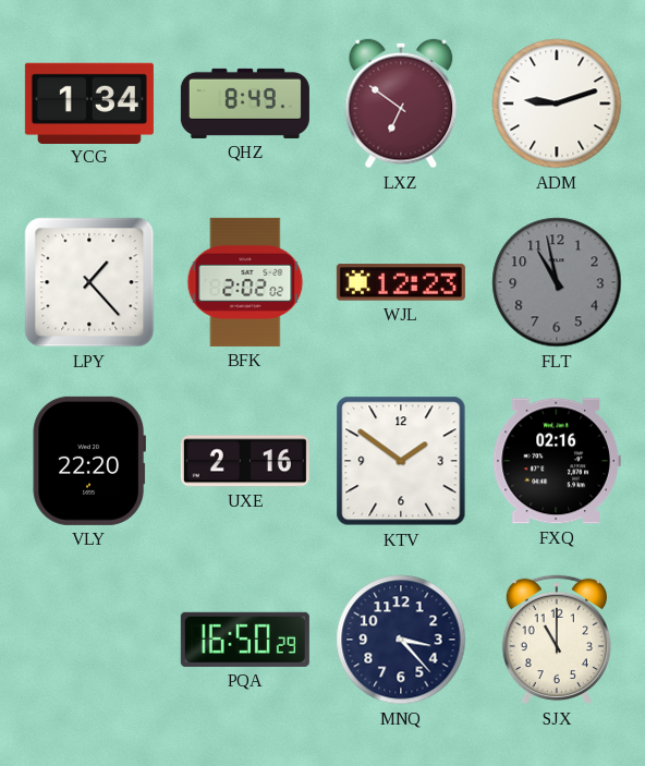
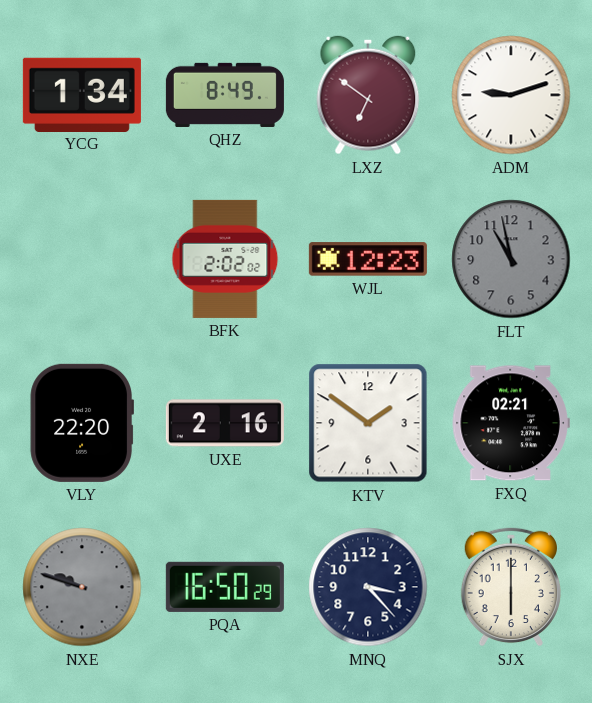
LPY: 1:23 -> none (89, 282)
FXQ: 02:16 -> 02:21 (511, 423)
NXE: none -> 9:48 (82, 587)
SJX: 11:00 -> 6:00 (511, 587)
